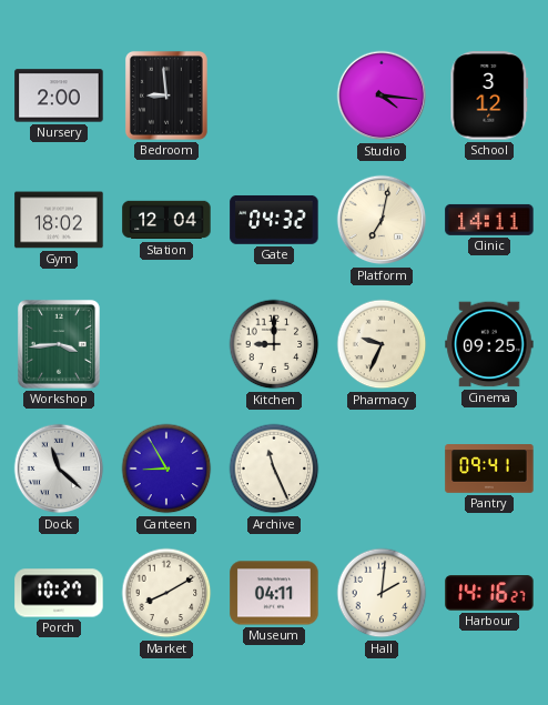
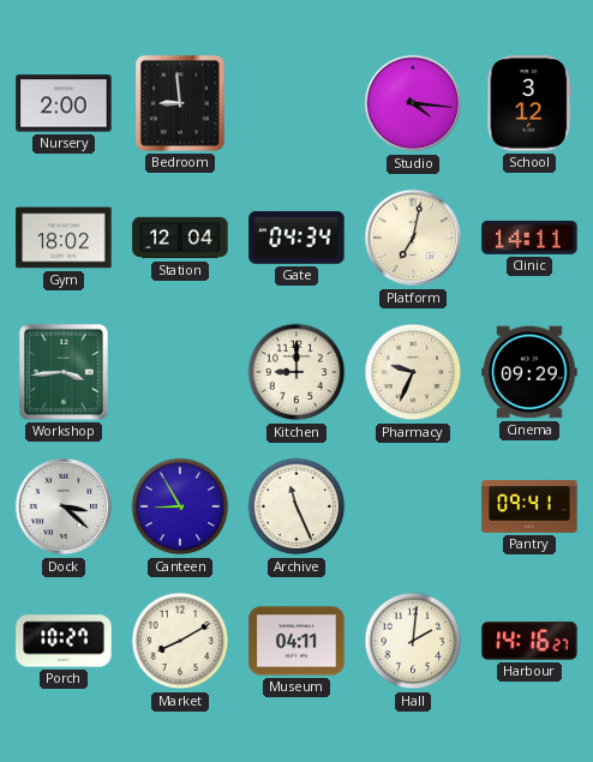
Gate: 04:32 -> 04:34 (296, 238)
Cinema: 09:25 -> 09:29 (529, 372)
Dock: 11:22 -> 3:22 (64, 506)
